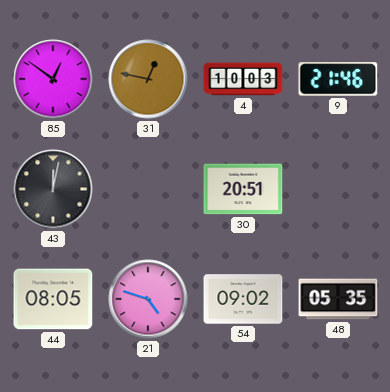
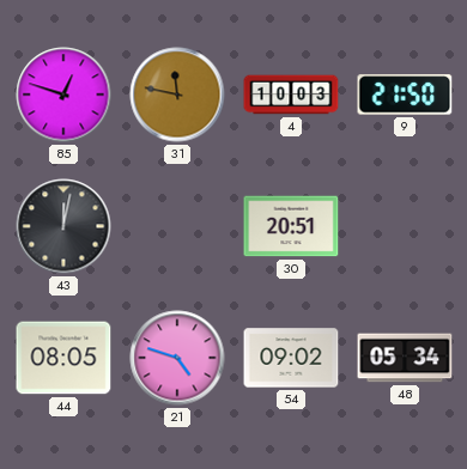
85: 12:51 -> 12:48 (63, 95)
31: 12:47 -> 11:47 (177, 95)
9: 21:46 -> 21:50 (405, 95)
48: 05:35 -> 05:34 (405, 358)
